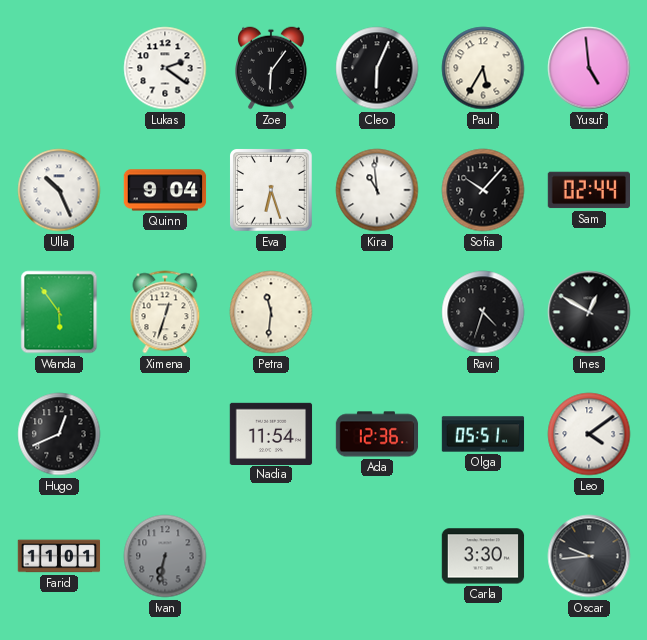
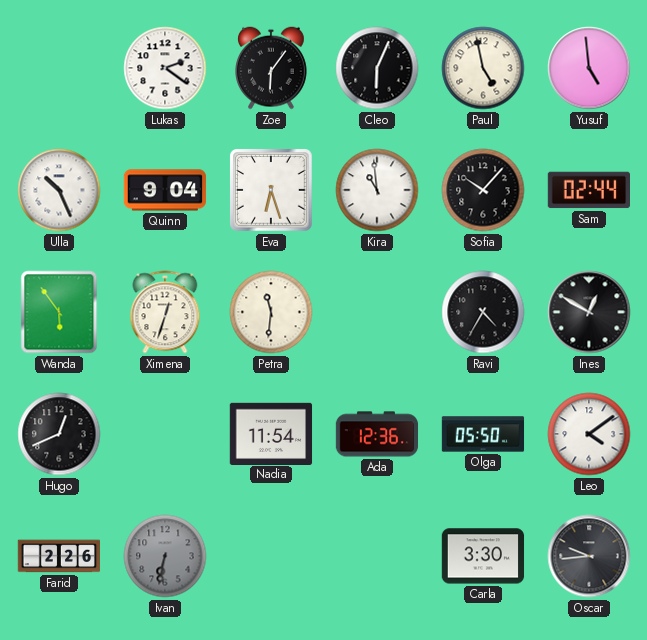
Paul: 5:35 -> 4:58 (483, 68)
Ravi: 4:33 -> 4:35 (483, 312)
Olga: 05:51 -> 05:50 (483, 434)
Farid: 11:01 -> 2:26 (59, 556)
